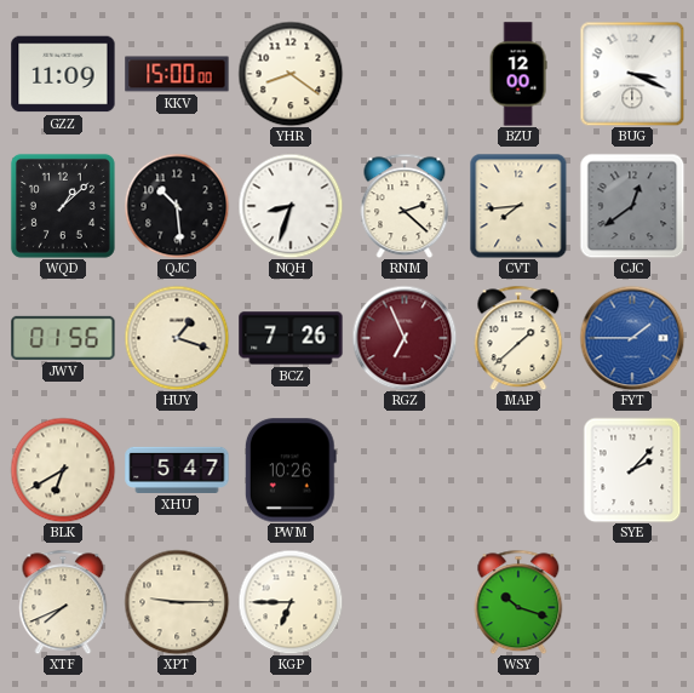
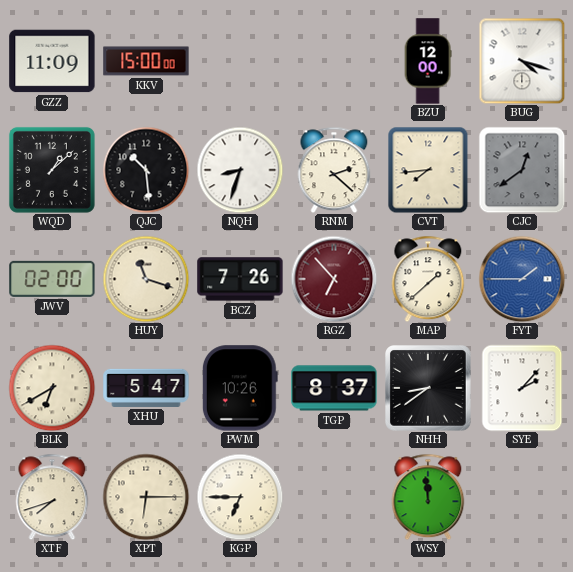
YHR: 8:21 -> none (291, 74)
BUG: 3:19 -> 4:18 (522, 61)
JWV: 01:56 -> 02:00 (52, 279)
HUY: 1:18 -> 11:18 (146, 279)
RGZ: 6:56 -> 6:53 (334, 279)
TGP: none -> 8:37 (334, 388)
NHH: none -> 8:39 (429, 389)
XTF: 7:41 -> 7:42 (52, 497)
XPT: 9:15 -> 6:15 (146, 497)
WSY: 10:18 -> 11:59 (428, 497)
